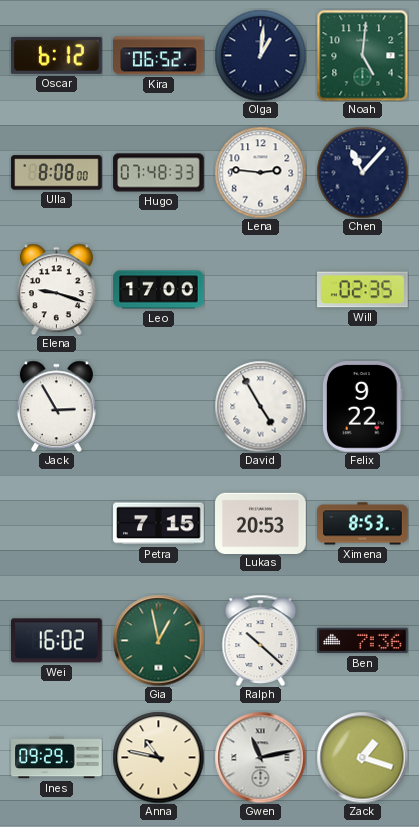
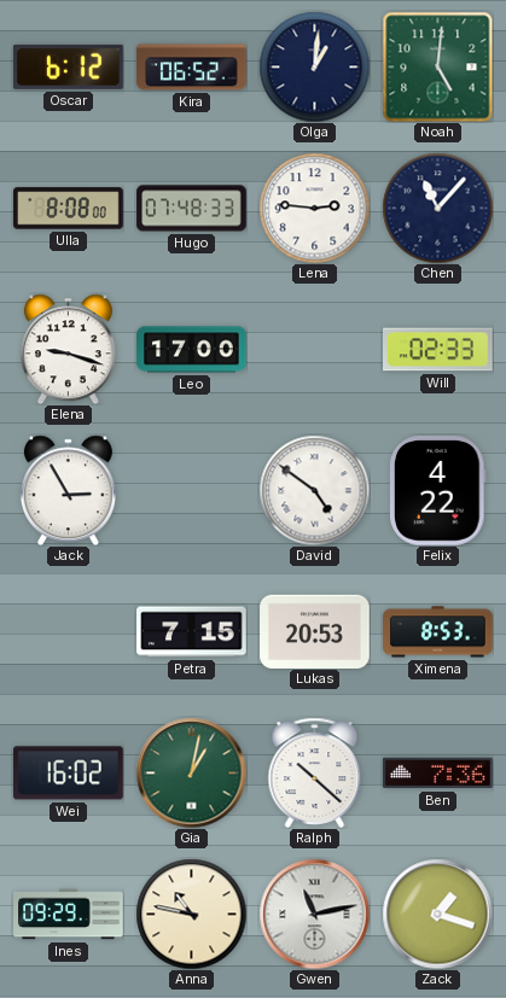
Will: 02:35 -> 02:33 (438, 350)
David: 4:55 -> 4:51 (314, 490)
Felix: 9:22 -> 4:22 (438, 491)
Gia: 12:58 -> 1:02 (191, 772)
